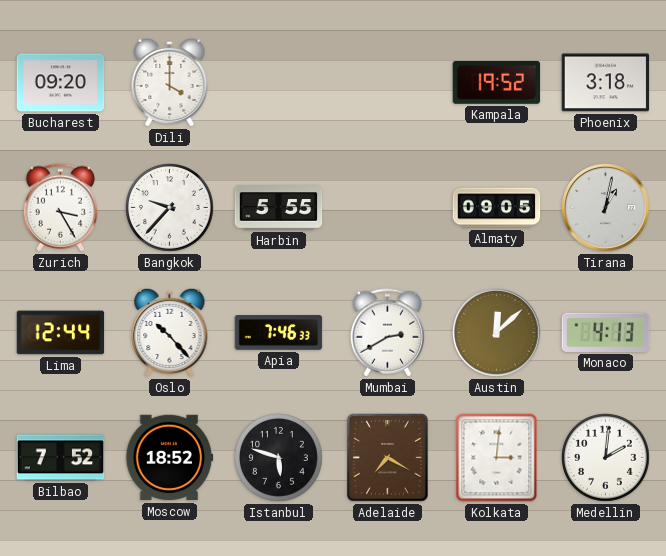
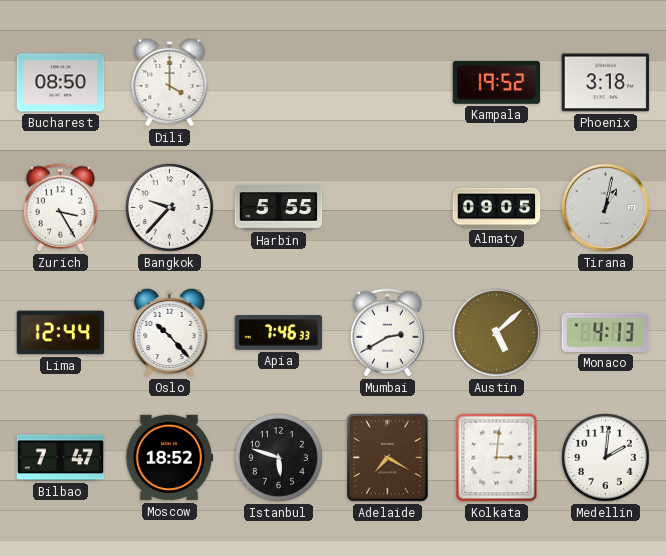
Bucharest: 09:20 -> 08:50 (61, 83)
Austin: 12:08 -> 5:08 (497, 333)
Bilbao: 7:52 -> 7:47 (61, 458)
